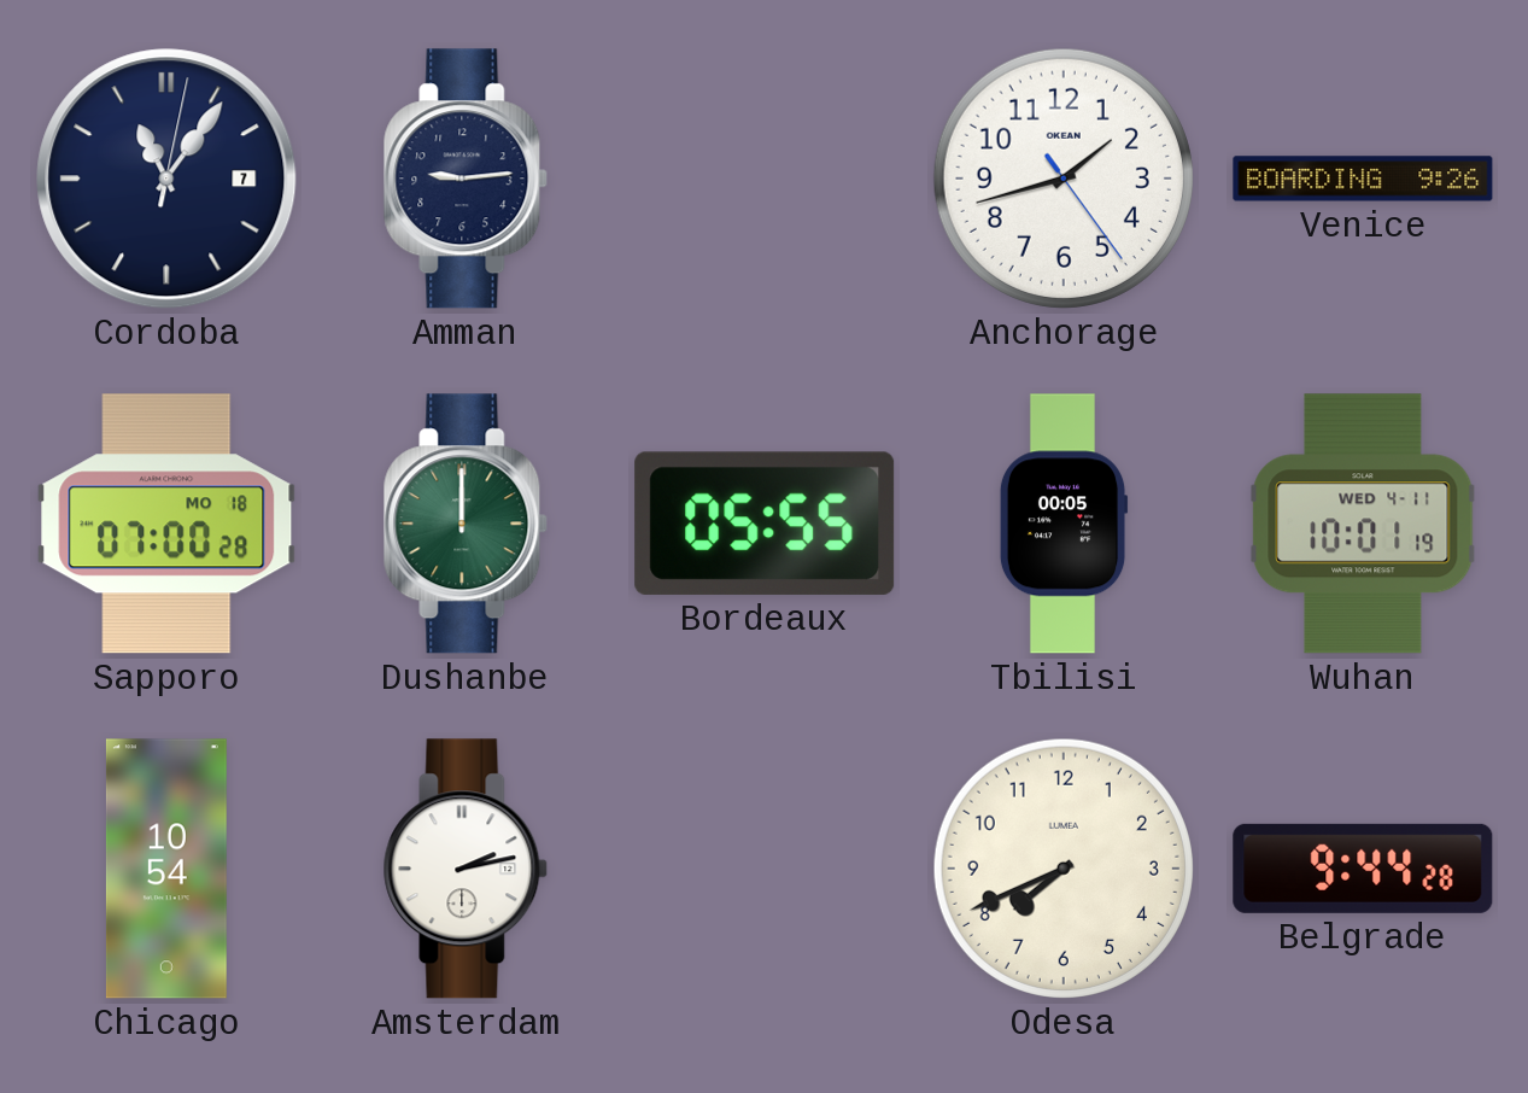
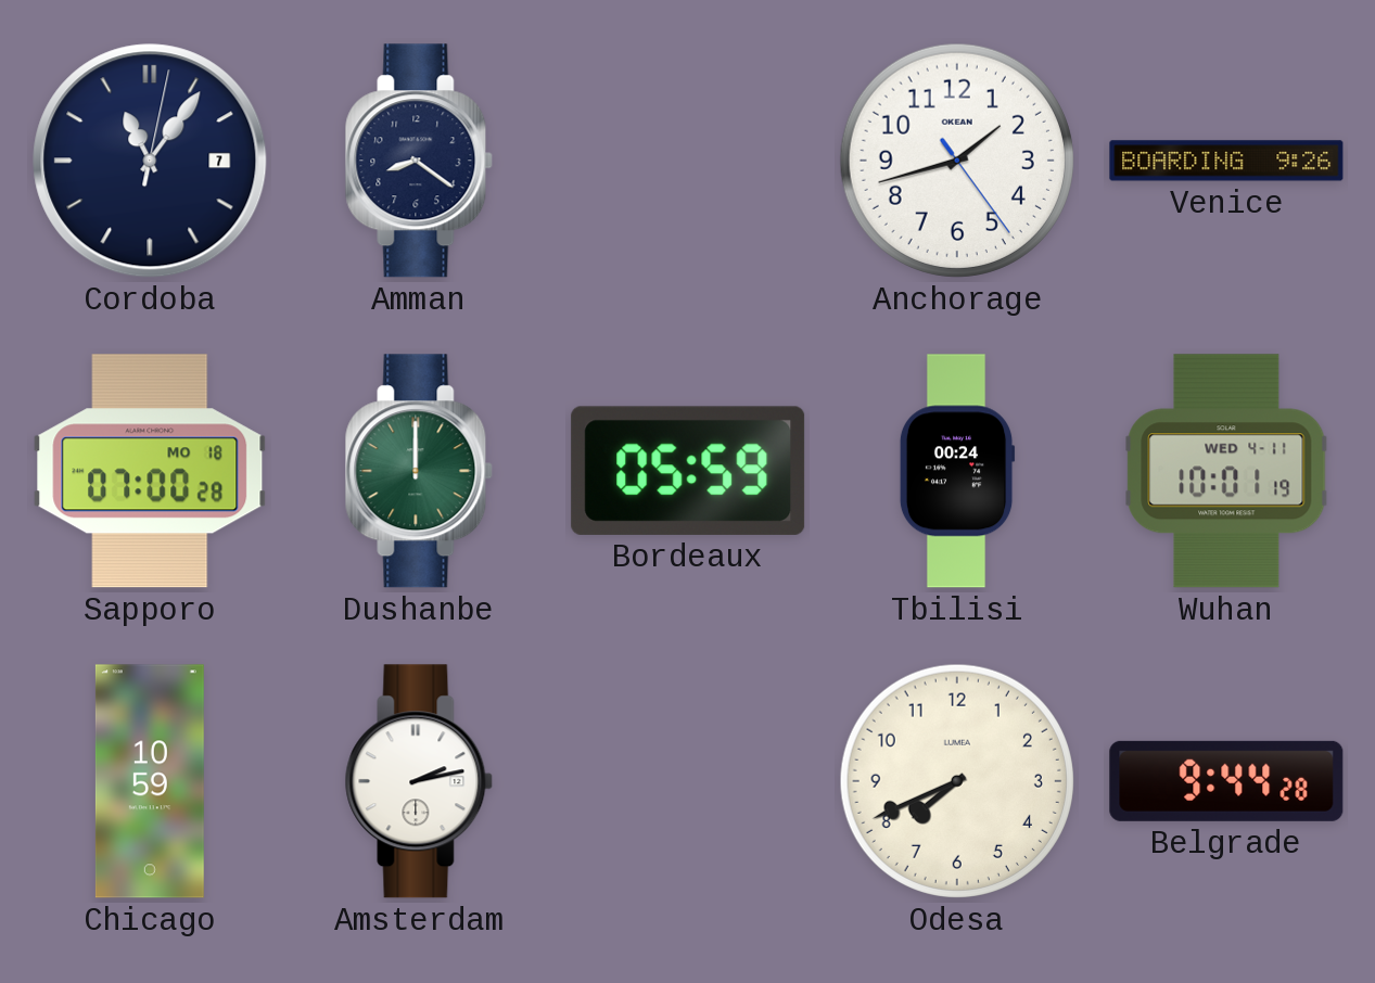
Amman: 9:14 -> 8:21 (419, 161)
Bordeaux: 05:55 -> 05:59 (688, 471)
Tbilisi: 00:05 -> 00:24 (957, 471)
Chicago: 10:54 -> 10:59 (150, 781)
